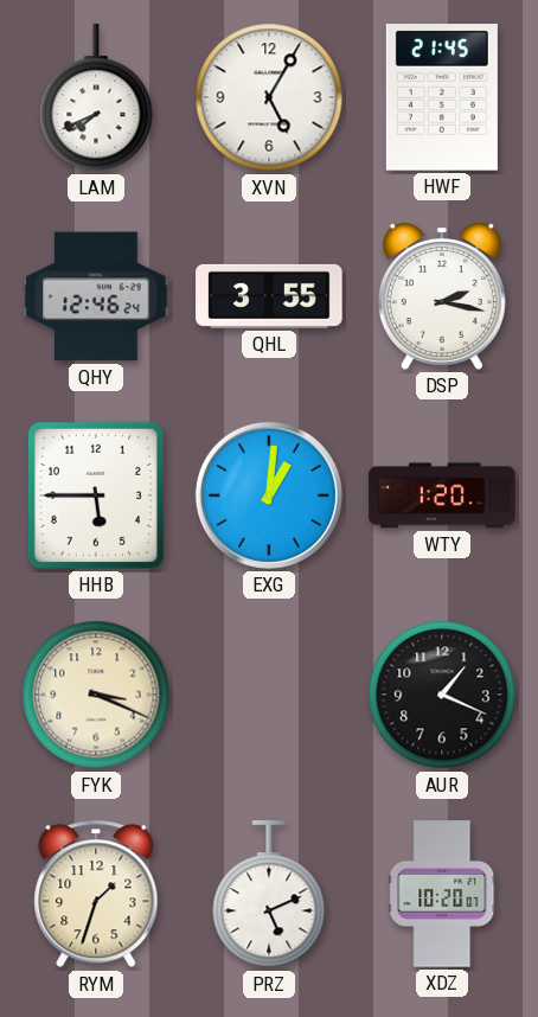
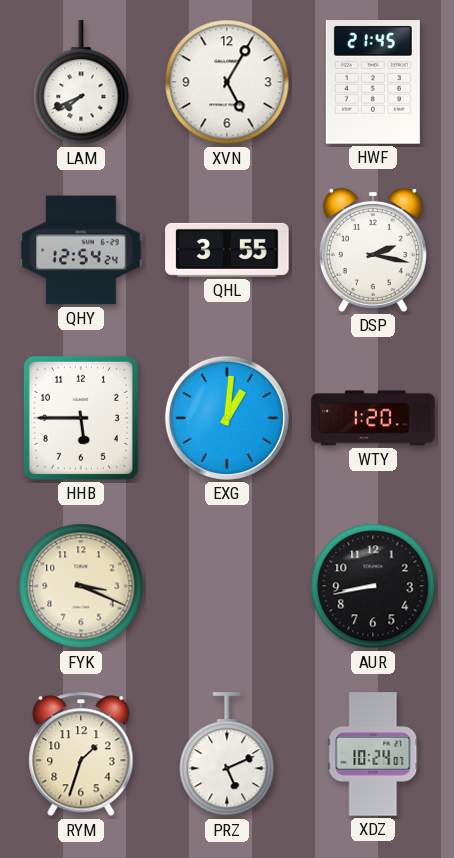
QHY: 12:46 -> 12:54 (81, 250)
AUR: 1:19 -> 8:43 (373, 586)
XDZ: 10:20 -> 10:24 (373, 754)
